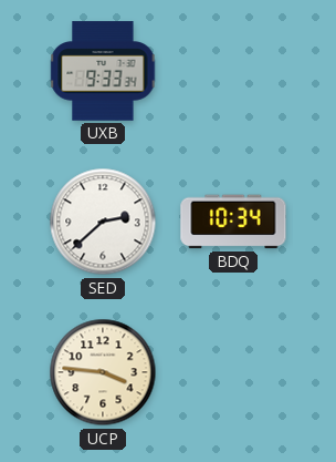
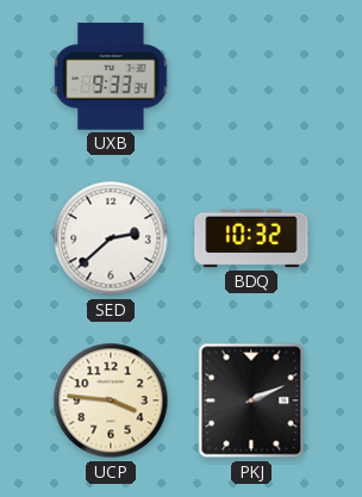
BDQ: 10:34 -> 10:32 (251, 238)
PKJ: none -> 2:11 (251, 400)
